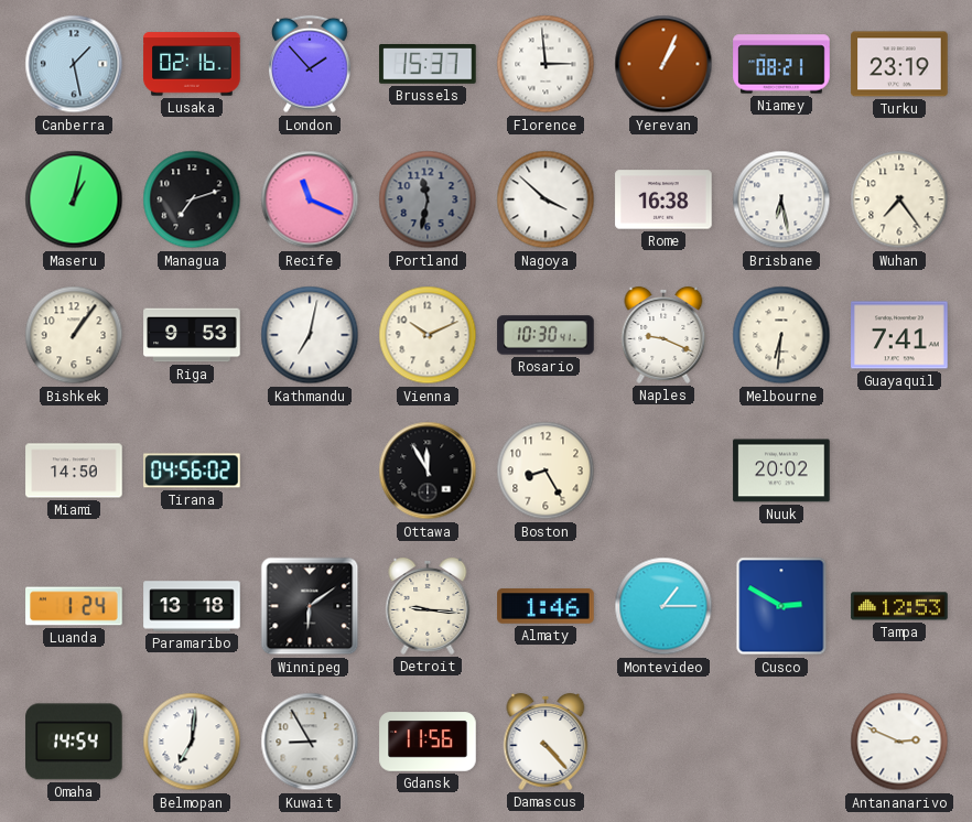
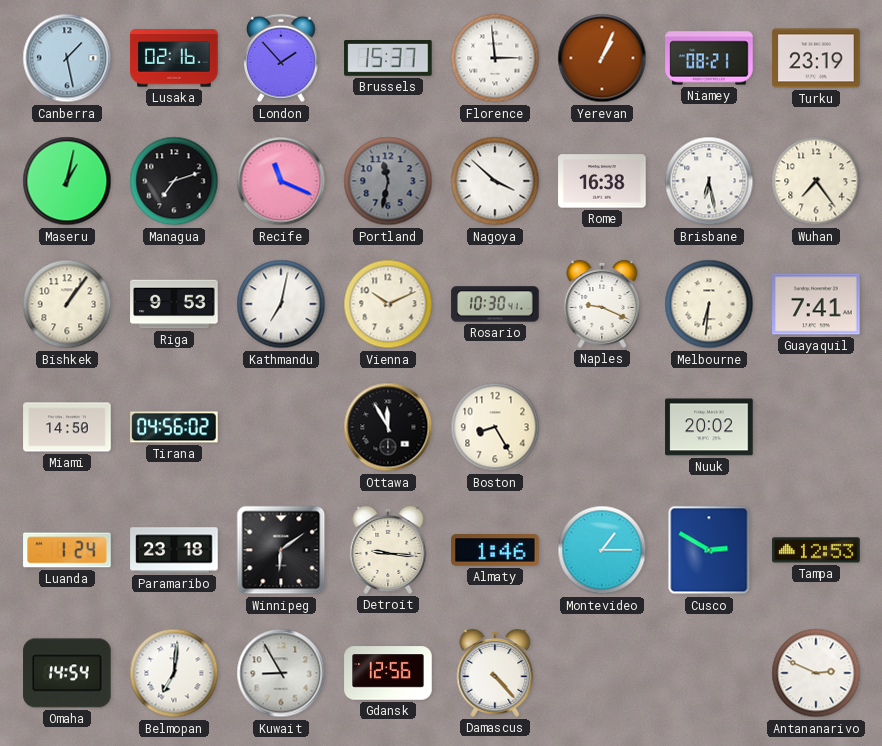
Paramaribo: 13:18 -> 23:18 (174, 550)
Gdansk: 11:56 -> 12:56 (388, 673)
